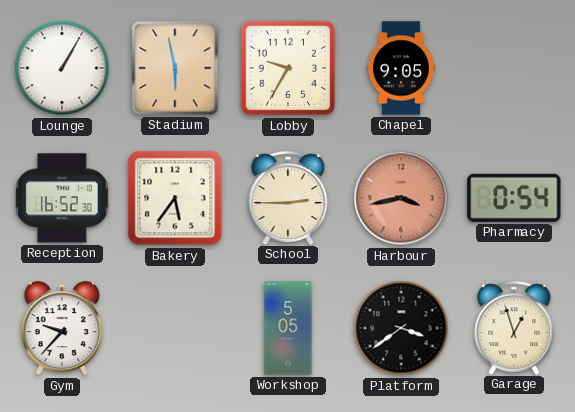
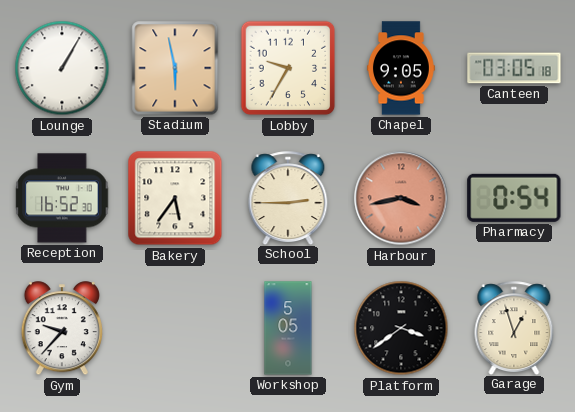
Canteen: none -> 03:05 (514, 68)
